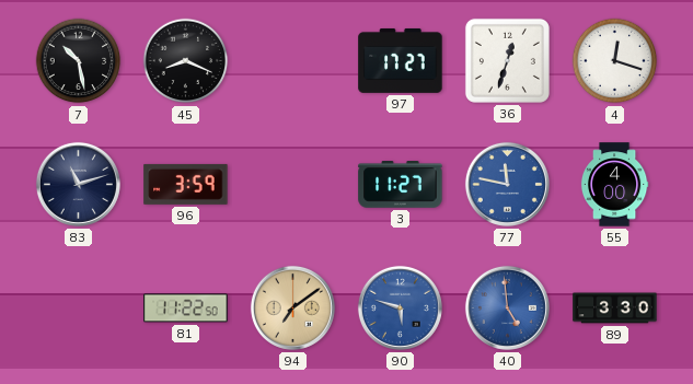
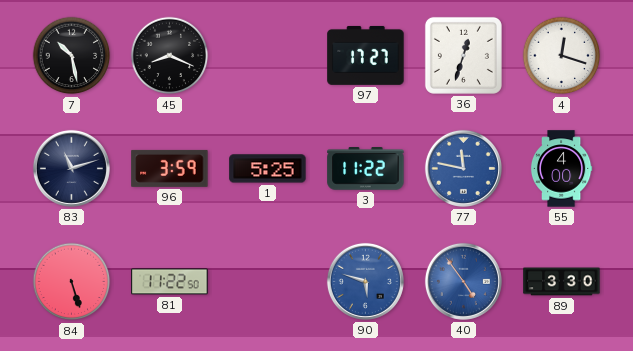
1: none -> 5:25 (268, 169)
3: 11:27 -> 11:22 (366, 169)
84: none -> 5:27 (72, 282)
94: 7:09 -> none (292, 307)
40: 4:59 -> 4:54 (463, 281)
